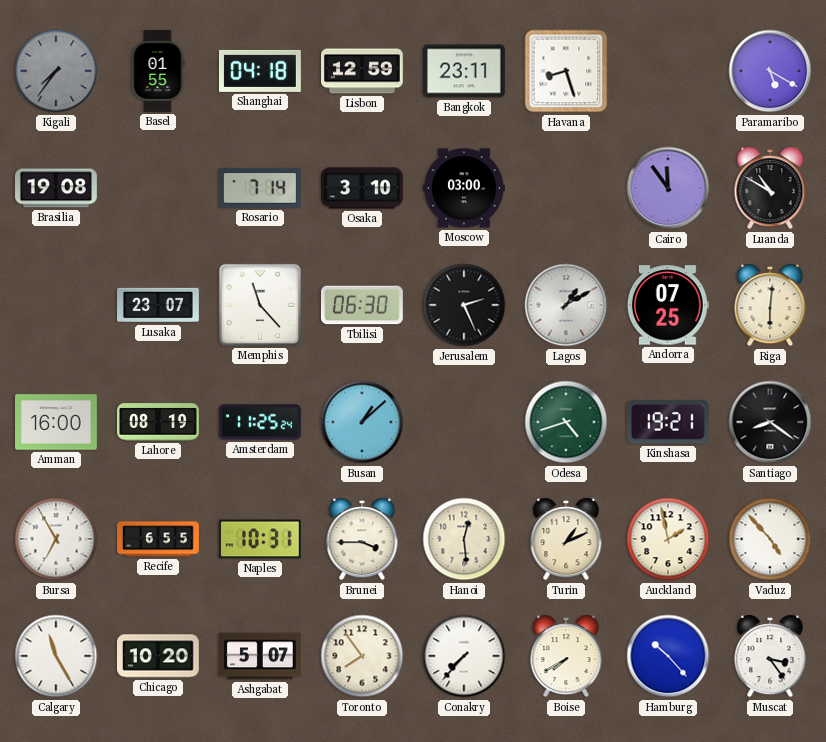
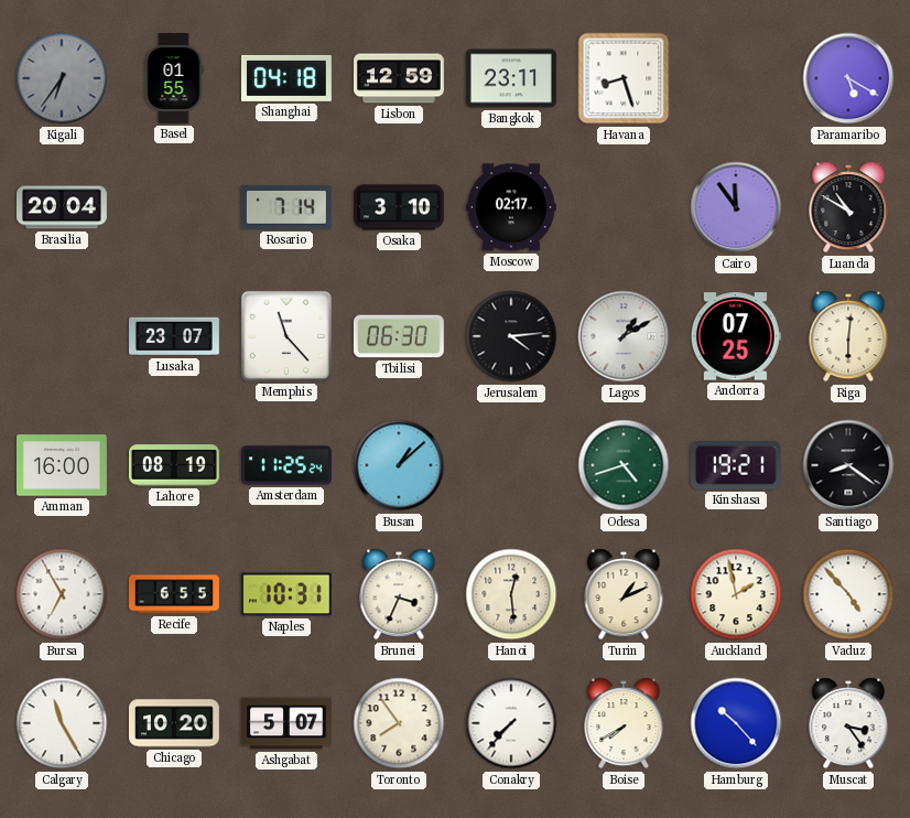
Kigali: 7:36 -> 6:36 (62, 78)
Brasilia: 19:08 -> 20:04 (63, 207)
Moscow: 03:00 -> 02:17 (512, 207)
Jerusalem: 2:26 -> 4:14 (511, 336)
Brunei: 3:45 -> 3:34 (399, 594)
